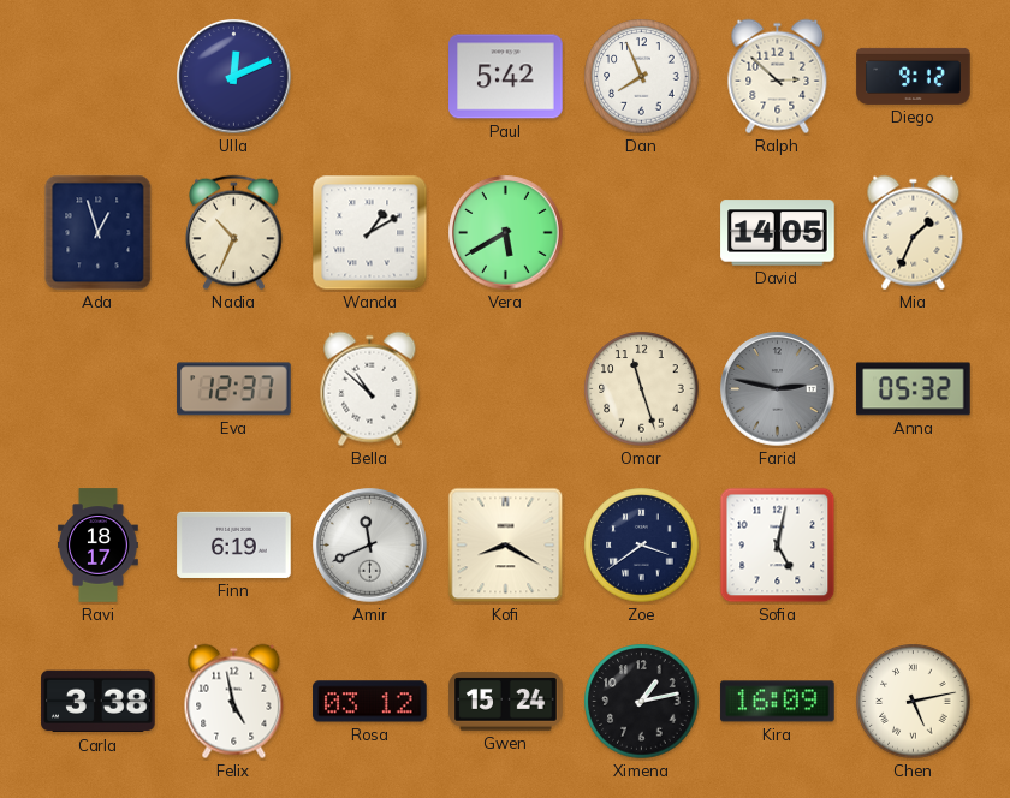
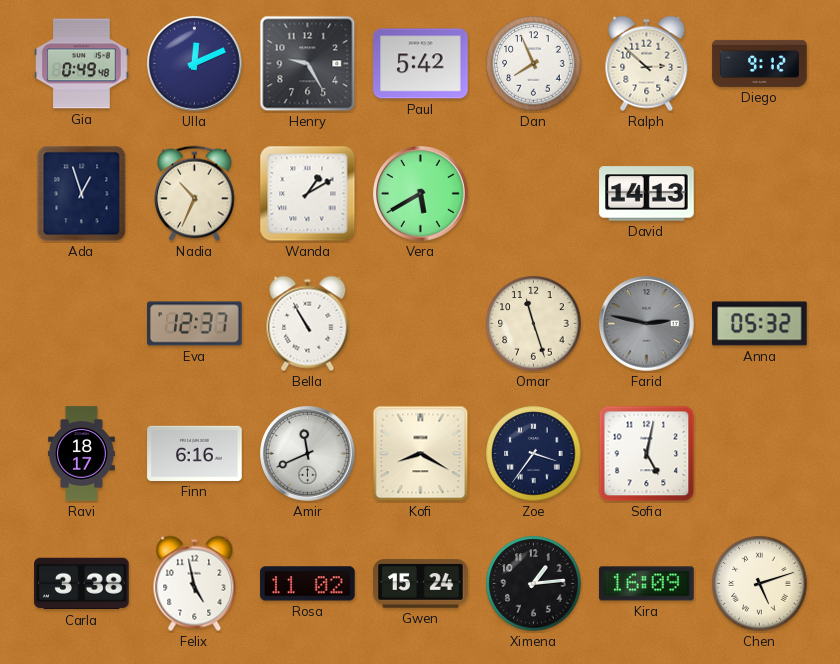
Gia: none -> 0:49 (82, 64)
Henry: none -> 9:25 (308, 64)
David: 14:05 -> 14:13 (647, 194)
Mia: 1:34 -> none (914, 233)
Bella: 10:52 -> 10:55 (308, 324)
Finn: 6:19 -> 6:16 (195, 453)
Zoe: 3:39 -> 3:36 (534, 454)
Rosa: 03:12 -> 11:02 (308, 584)
Ximena: 1:13 -> 1:14 (534, 584)
Chen: 5:13 -> 5:12 (760, 584)
